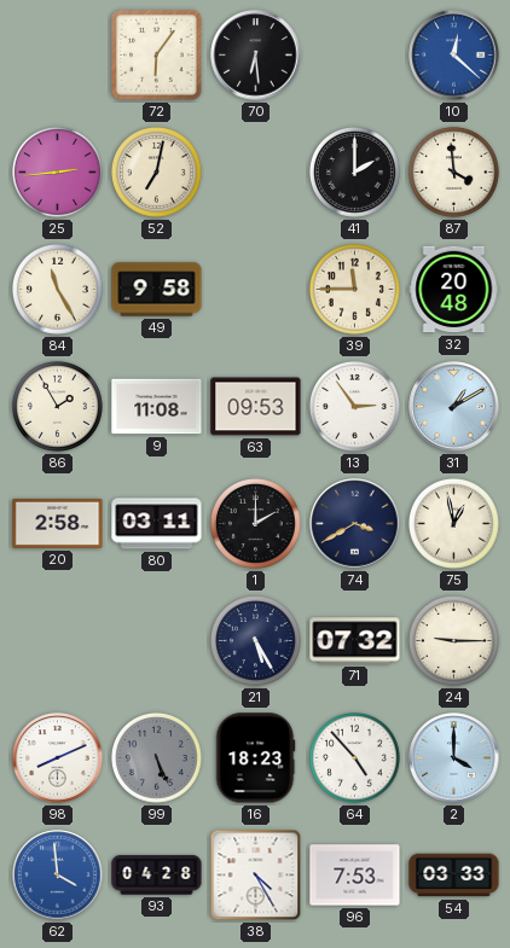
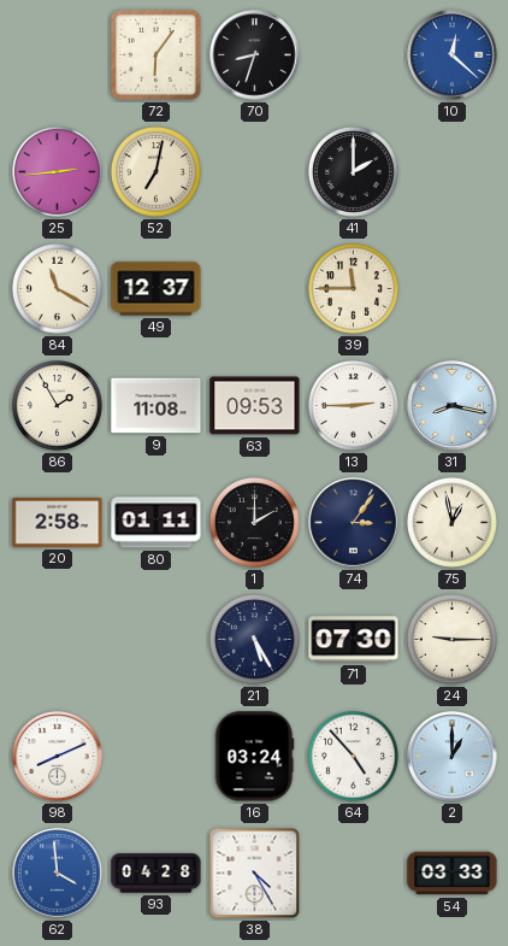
70: 6:29 -> 8:33 (255, 55)
87: 3:59 -> none (453, 171)
84: 11:25 -> 11:20 (57, 288)
49: 9:58 -> 12:37 (156, 289)
32: 20:48 -> none (454, 290)
13: 2:54 -> 2:45 (353, 405)
31: 1:10 -> 8:17 (453, 406)
80: 03:11 -> 01:11 (156, 523)
74: 3:40 -> 3:06 (354, 523)
71: 07:32 -> 07:30 (354, 640)
99: 5:26 -> none (156, 757)
16: 18:23 -> 03:24 (254, 757)
2: 4:00 -> 1:00 (453, 757)
96: 7:53 -> none (355, 876)
